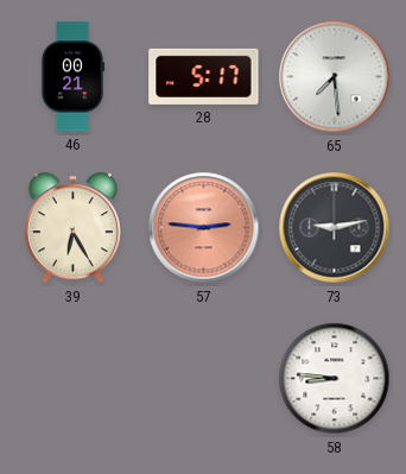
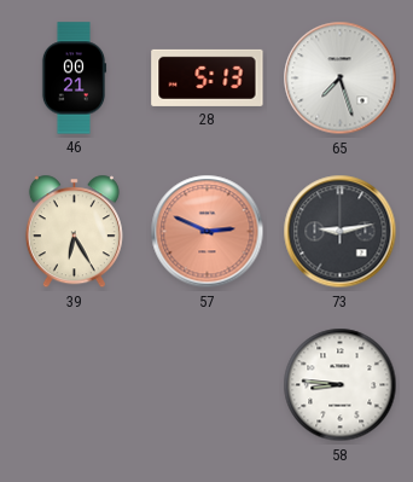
28: 5:17 -> 5:13 (208, 77)
65: 7:29 -> 7:27 (341, 79)
57: 2:46 -> 2:49 (208, 232)
